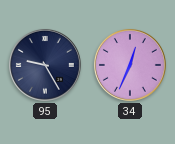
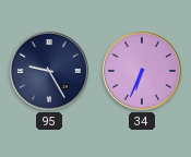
34: 12:34 -> 6:34 (142, 71)
